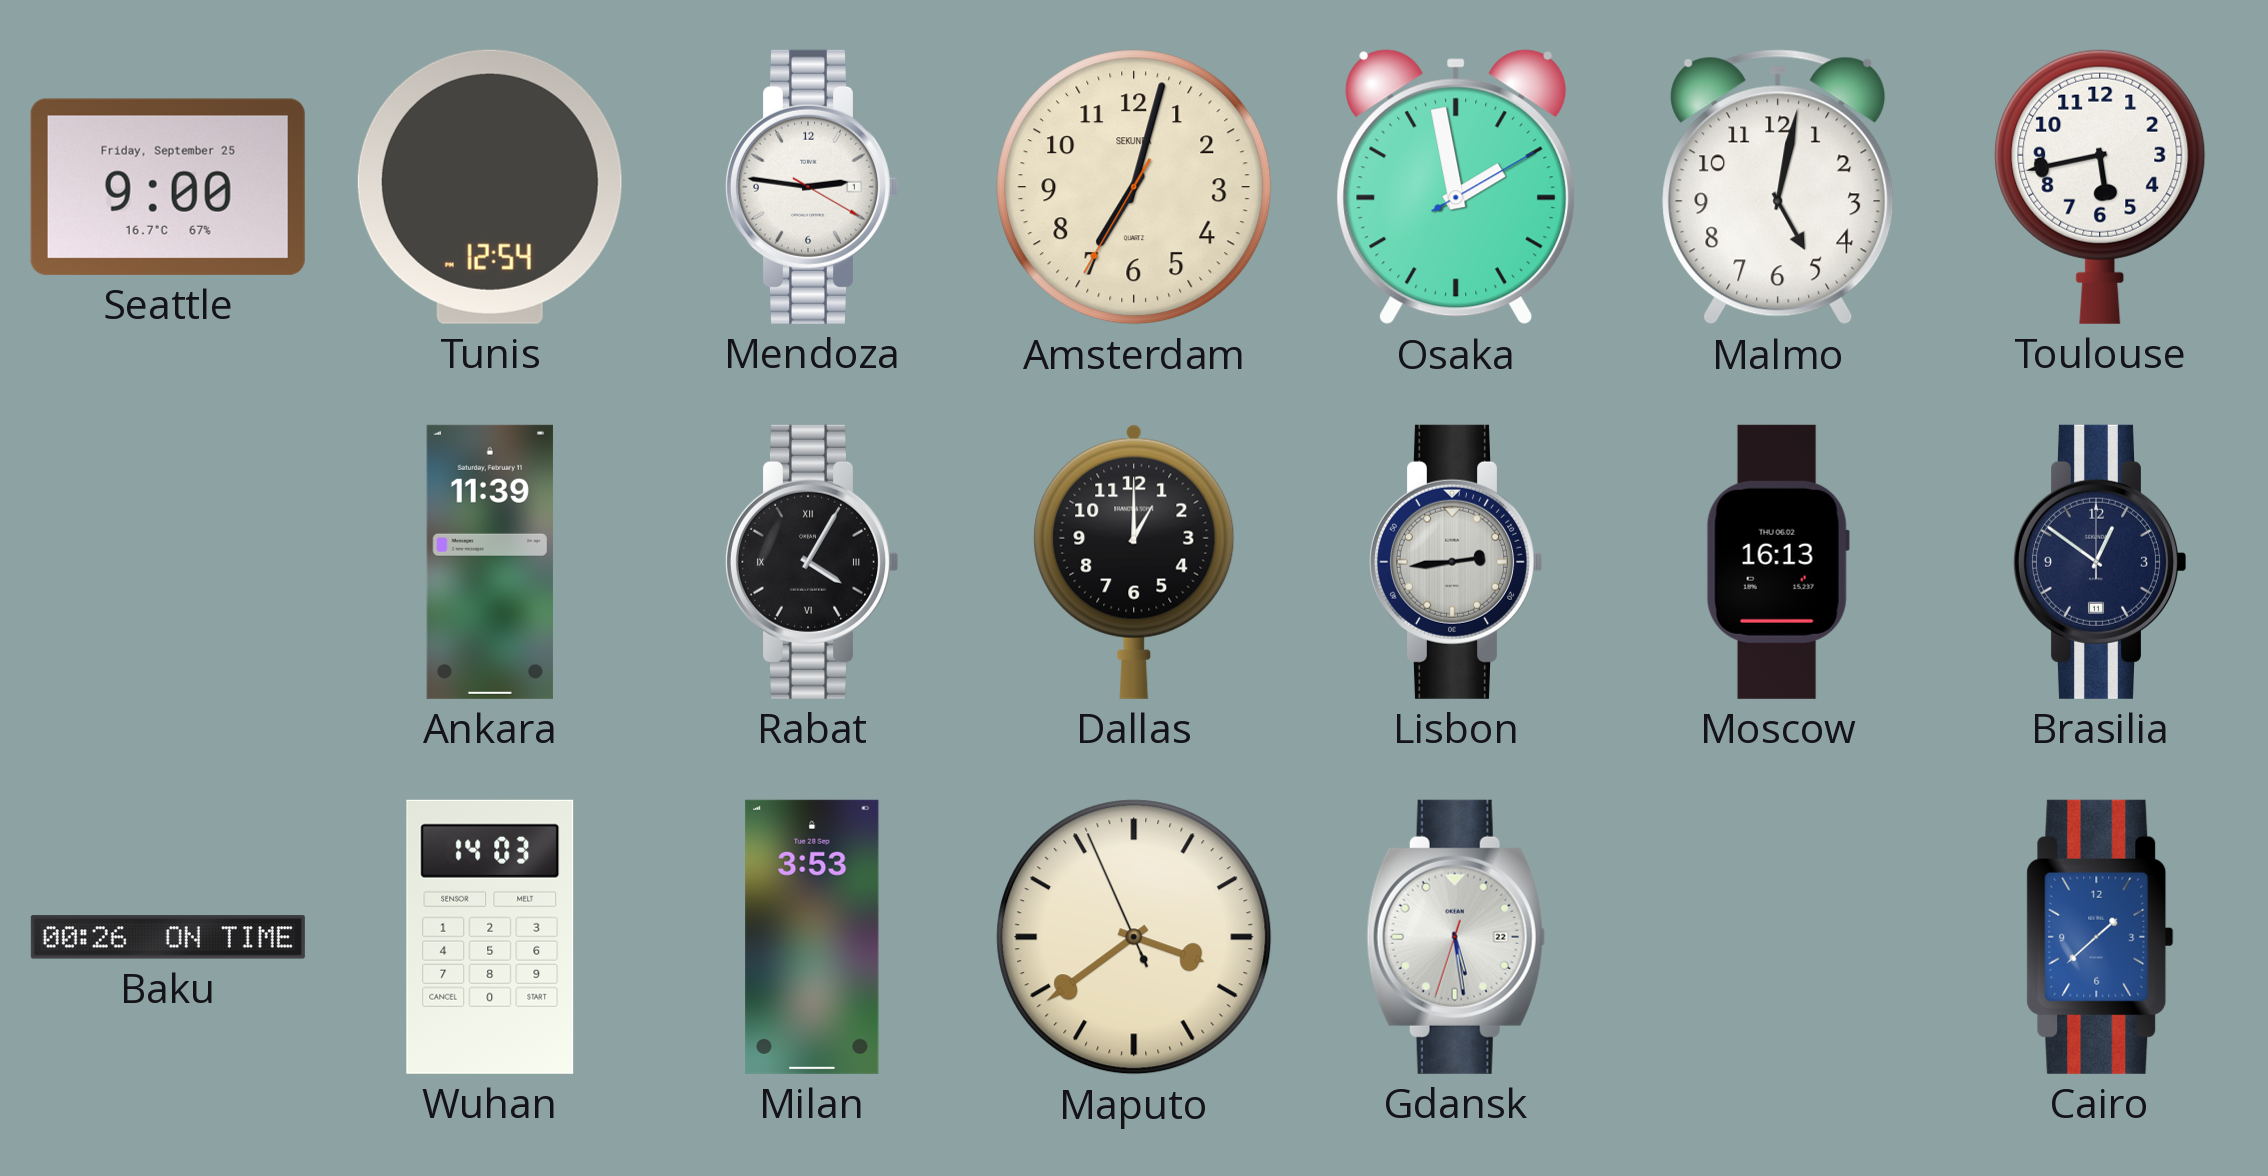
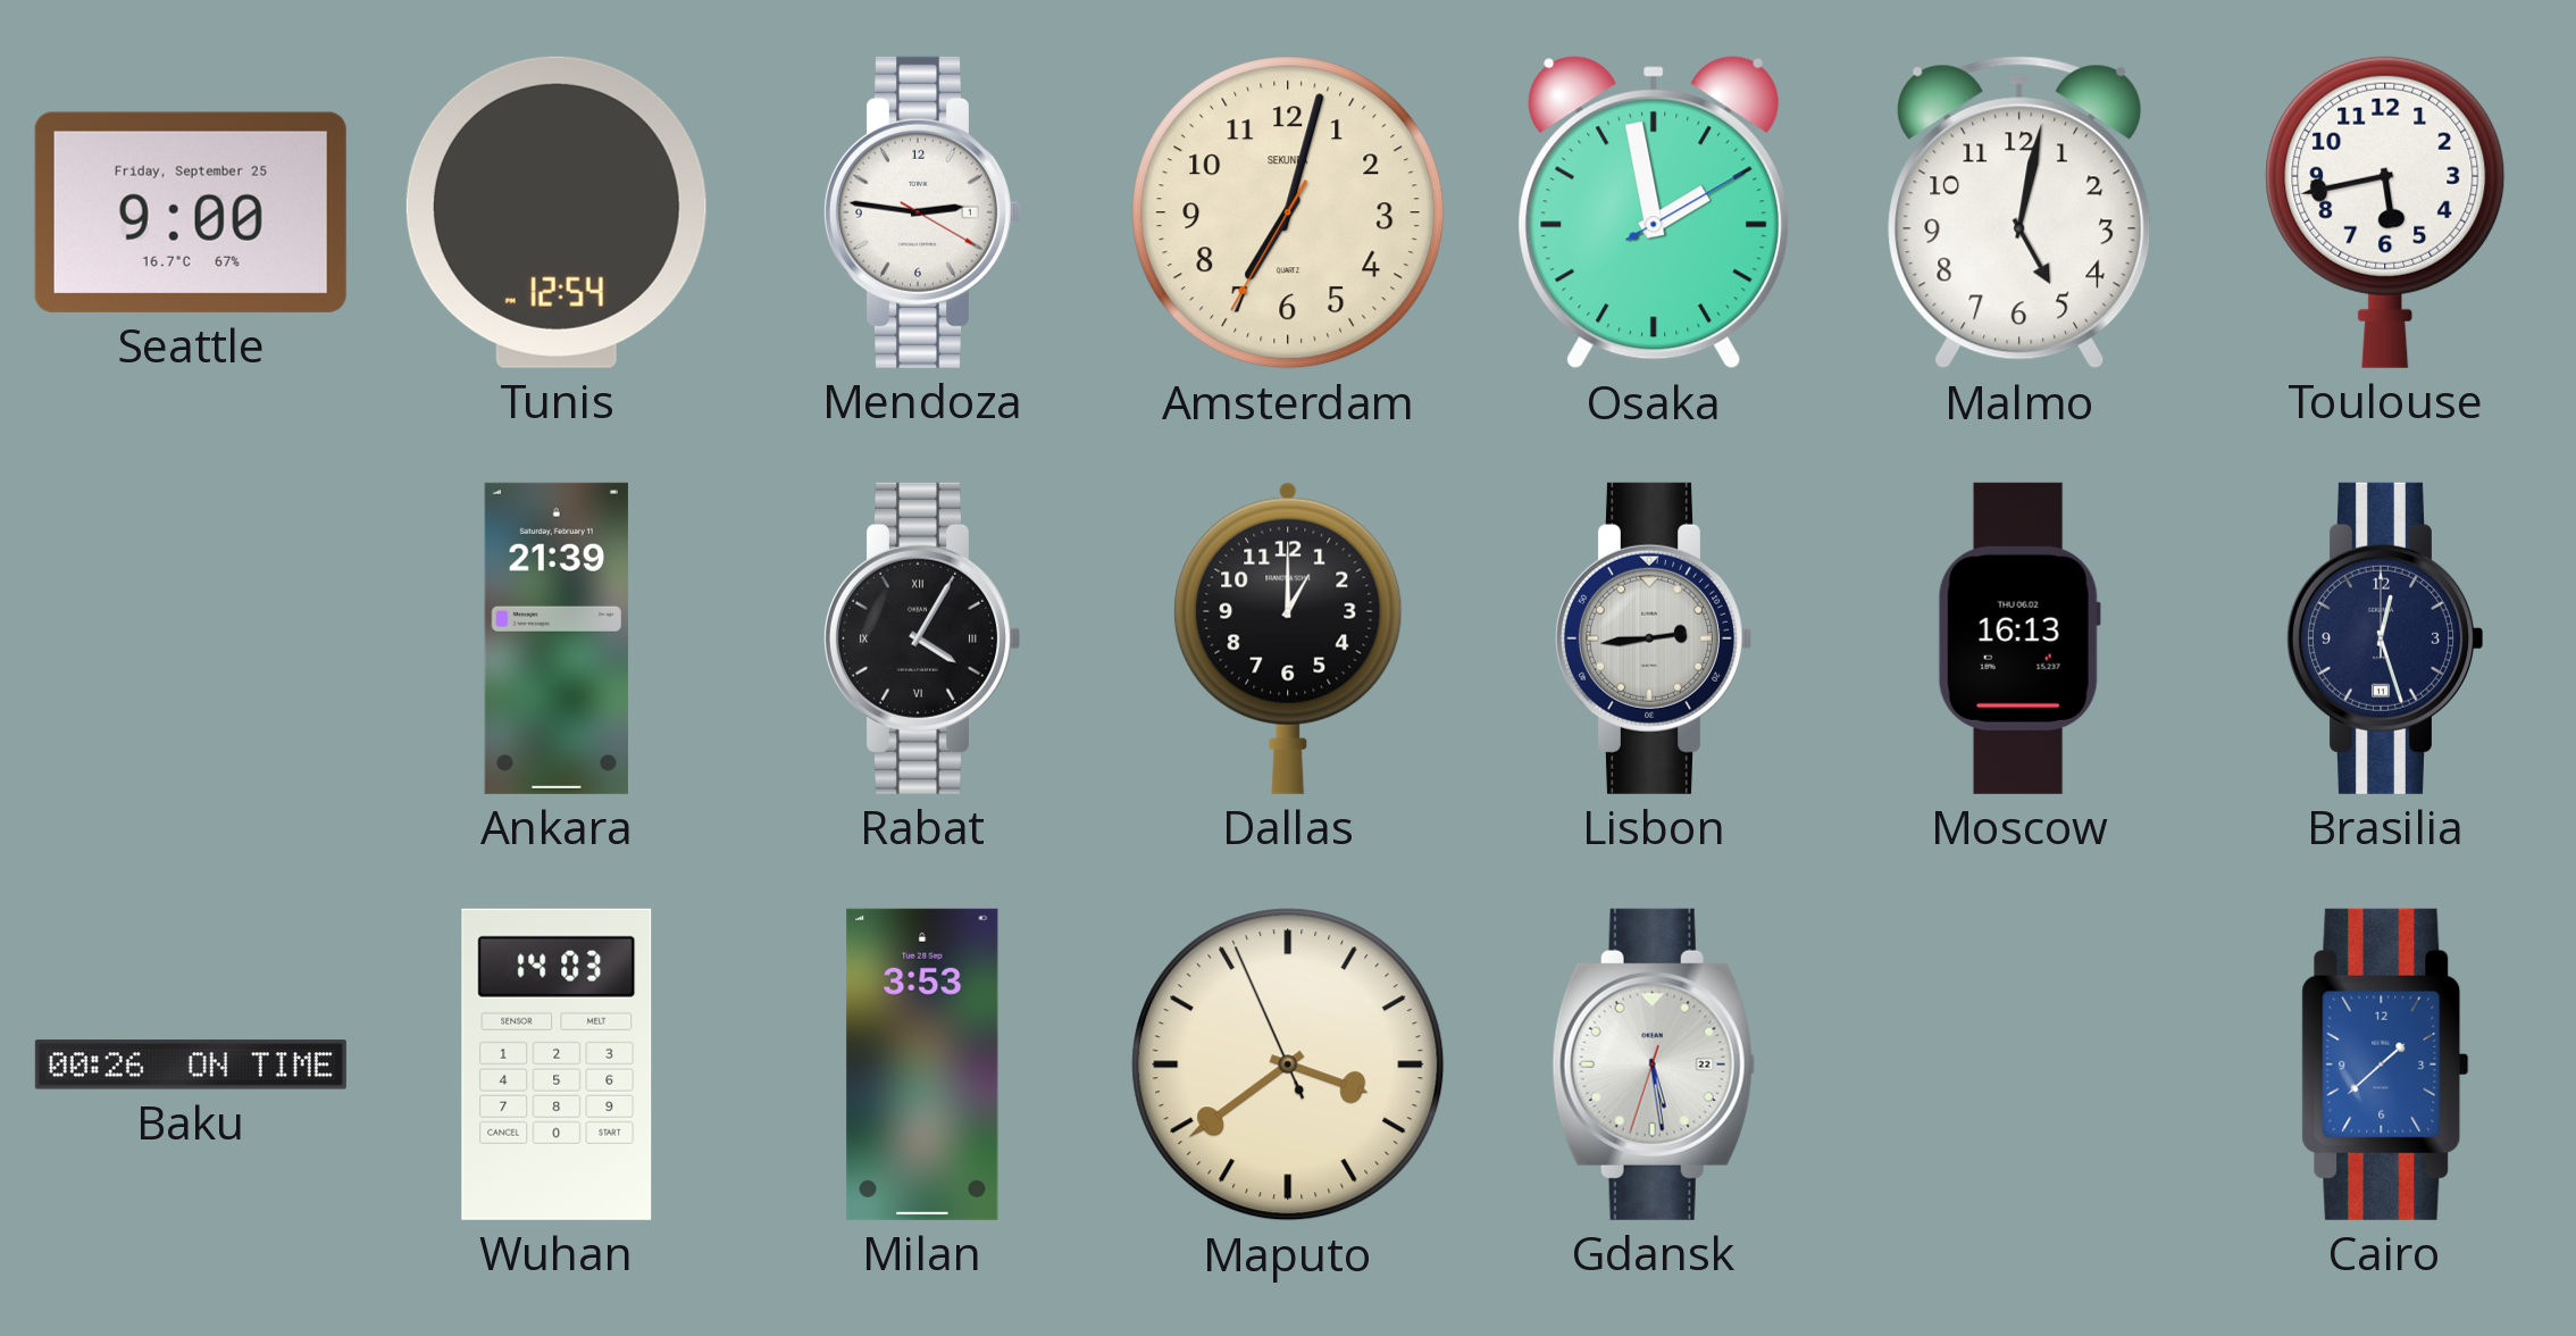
Ankara: 11:39 -> 21:39 (557, 638)
Brasilia: 12:51 -> 12:27 (2384, 638)
